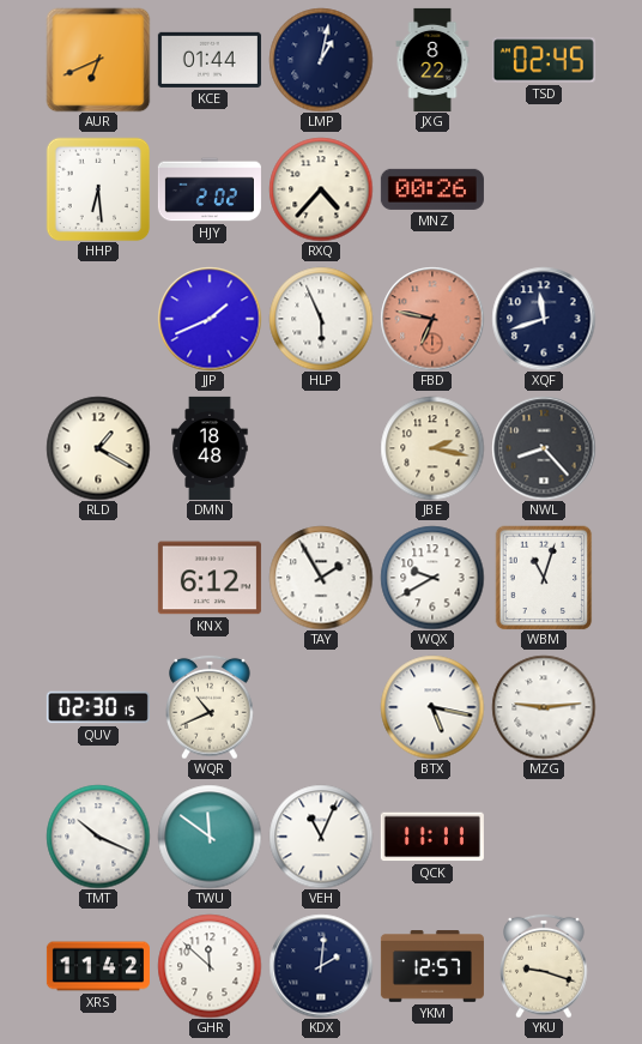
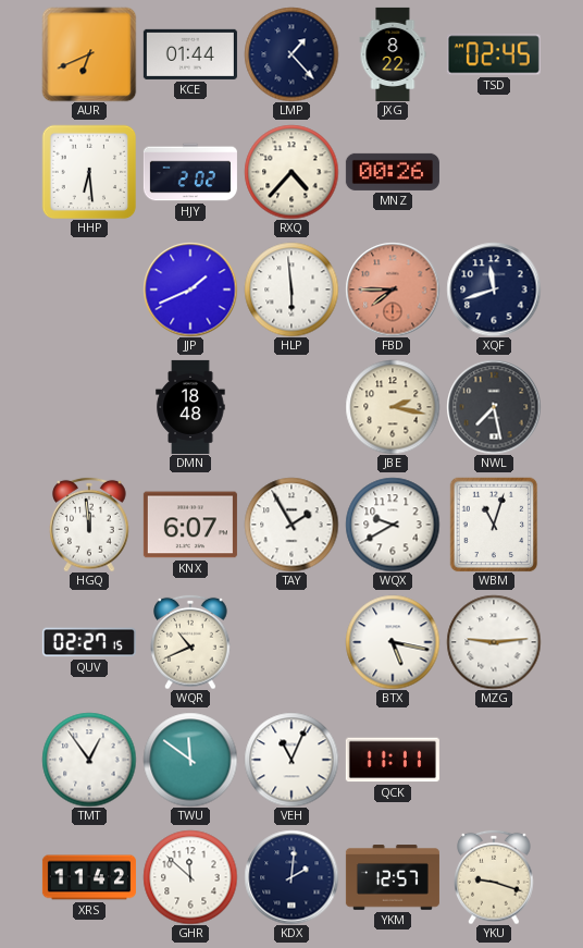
LMP: 1:02 -> 1:23 (291, 54)
HLP: 5:56 -> 5:59 (291, 290)
FBD: 6:47 -> 7:45 (393, 290)
RLD: 1:20 -> none (98, 448)
NWL: 8:23 -> 7:28 (494, 407)
HGQ: none -> 11:59 (89, 525)
KNX: 6:12 -> 6:07 (190, 525)
QUV: 02:30 -> 02:27 (89, 642)
TMT: 10:19 -> 12:54 (89, 760)
